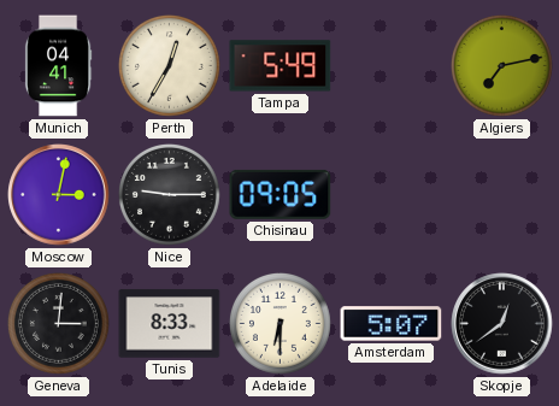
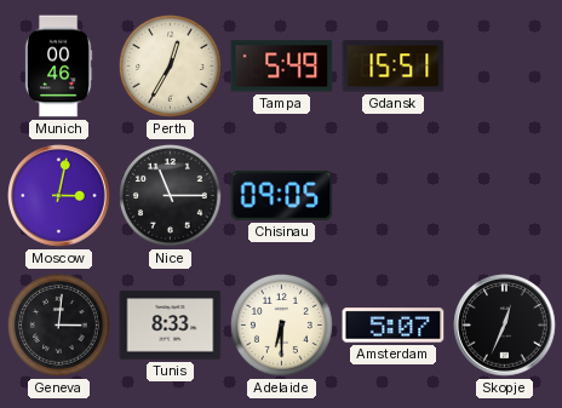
Munich: 04:41 -> 00:46 (58, 67)
Gdansk: none -> 15:51 (394, 67)
Algiers: 7:13 -> none (501, 65)
Nice: 9:15 -> 11:15 (170, 195)
Skopje: 12:39 -> 12:34 (505, 326)
